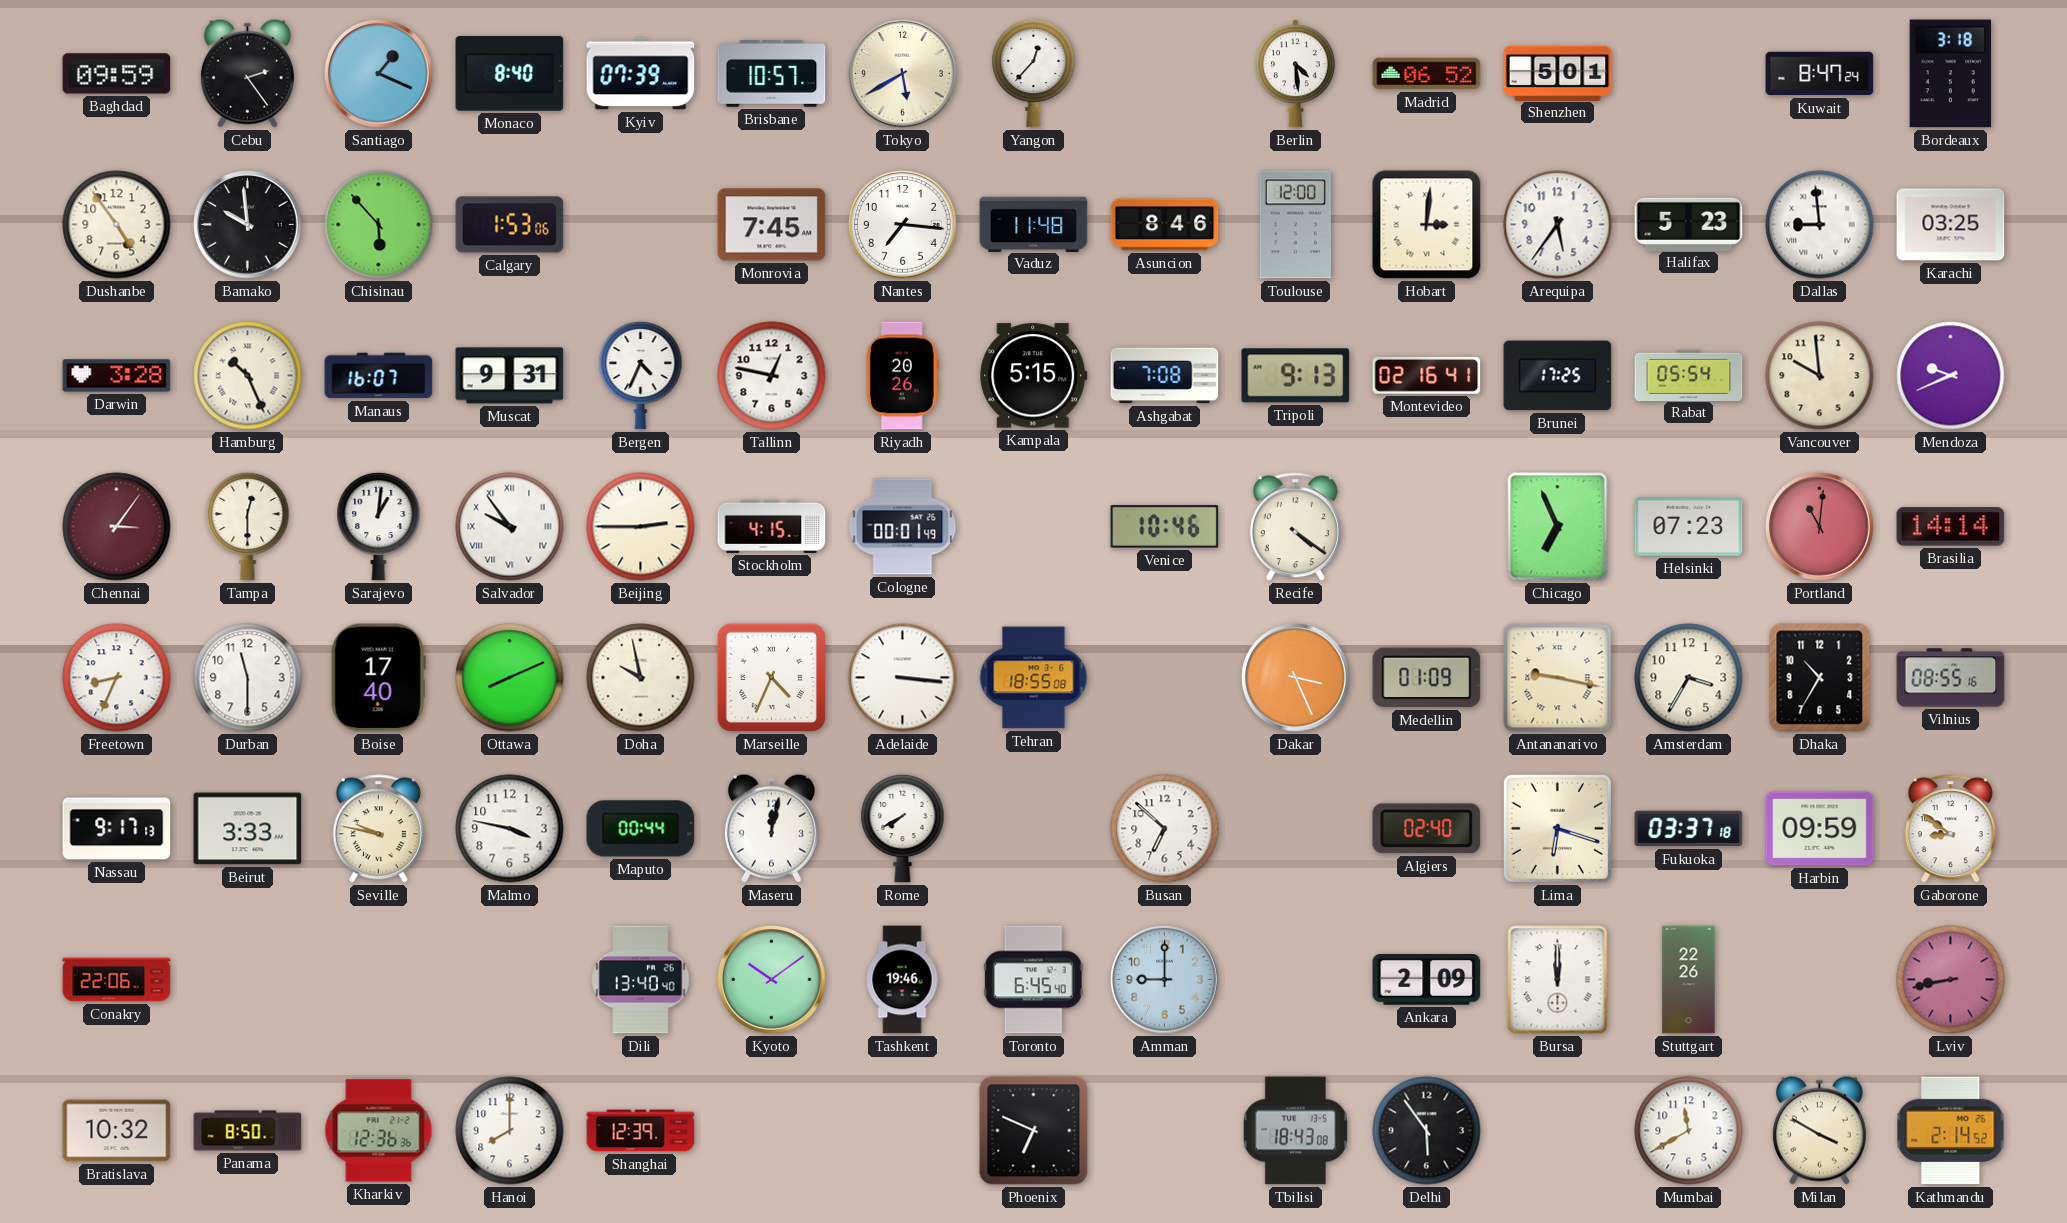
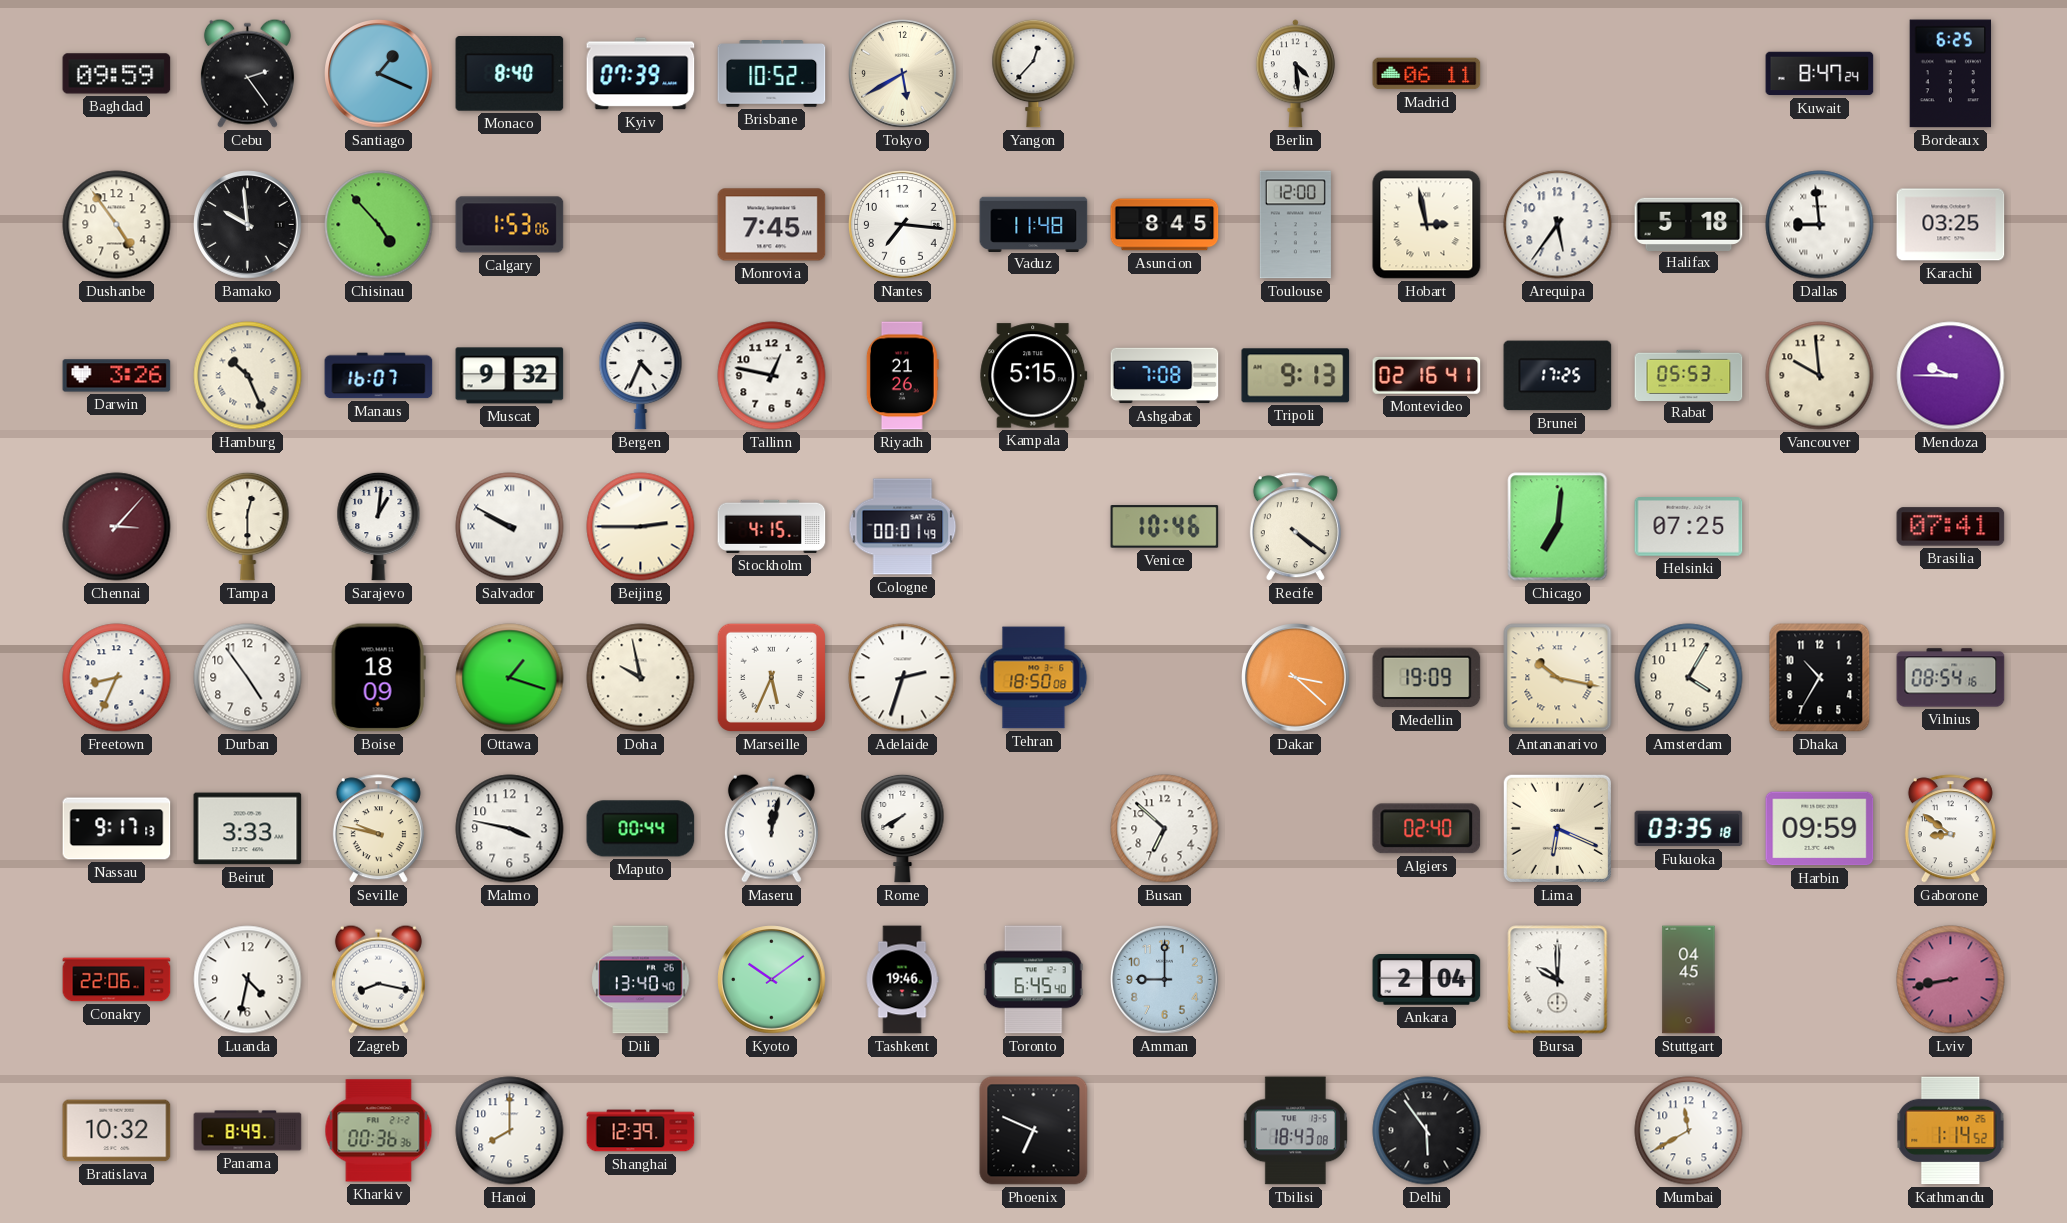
Brisbane: 10:57 -> 10:52 (772, 74)
Madrid: 06:52 -> 06:11 (1427, 74)
Shenzhen: 5:01 -> none (1558, 73)
Bordeaux: 3:18 -> 6:25 (1950, 74)
Chisinau: 5:53 -> 4:53 (379, 225)
Asuncion: 8:46 -> 8:45 (1165, 225)
Hobart: 3:01 -> 2:58 (1427, 225)
Halifax: 5:23 -> 5:18 (1689, 224)
Darwin: 3:28 -> 3:26 (117, 376)
Muscat: 9:31 -> 9:32 (510, 376)
Riyadh: 20:26 -> 21:26 (902, 376)
Rabat: 05:54 -> 05:53 (1689, 375)
Mendoza: 9:41 -> 9:45 (1951, 376)
Chennai: 3:06 -> 3:07 (117, 527)
Salvador: 9:54 -> 9:50 (510, 527)
Chicago: 6:56 -> 7:01 (1558, 527)
Helsinki: 07:23 -> 07:25 (1689, 527)
Portland: 11:01 -> none (1820, 527)
Brasilia: 14:14 -> 07:41 (1951, 527)
Durban: 11:30 -> 4:54 (248, 678)
Boise: 17:40 -> 18:09 (378, 678)
Ottawa: 8:11 -> 1:18 (510, 678)
Marseille: 4:34 -> 5:34 (771, 677)
Adelaide: 3:16 -> 2:33 (903, 678)
Tehran: 18:55 -> 18:50 (1034, 678)
Dakar: 3:26 -> 3:22 (1296, 678)
Medellin: 01:09 -> 19:09 (1427, 678)
Antananarivo: 9:17 -> 10:17 (1558, 678)
Amsterdam: 3:35 -> 4:05 (1689, 678)
Vilnius: 08:55 -> 08:54 (1951, 678)
Lima: 6:18 -> 6:19 (1557, 828)
Fukuoka: 03:37 -> 03:35 (1689, 829)
Luanda: none -> 4:32 (248, 980)
Zagreb: none -> 8:17 (378, 979)
Ankara: 2:09 -> 2:04 (1427, 980)
Bursa: 12:00 -> 10:00 (1558, 980)
Stuttgart: 22:26 -> 04:45 (1689, 980)
Panama: 8:50 -> 8:49 (248, 1131)
Kharkiv: 12:36 -> 00:36 (379, 1131)
Milan: 3:50 -> none (1819, 1130)
Kathmandu: 2:14 -> 1:14 (1951, 1131)
